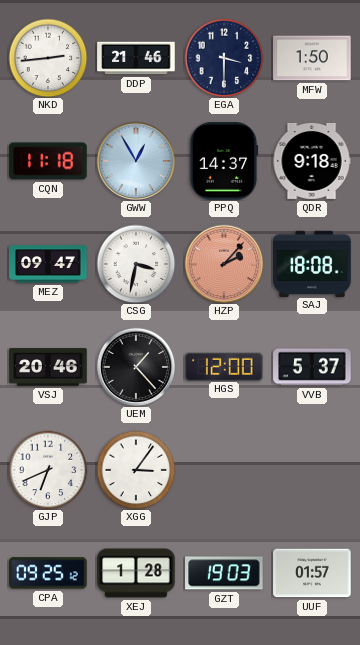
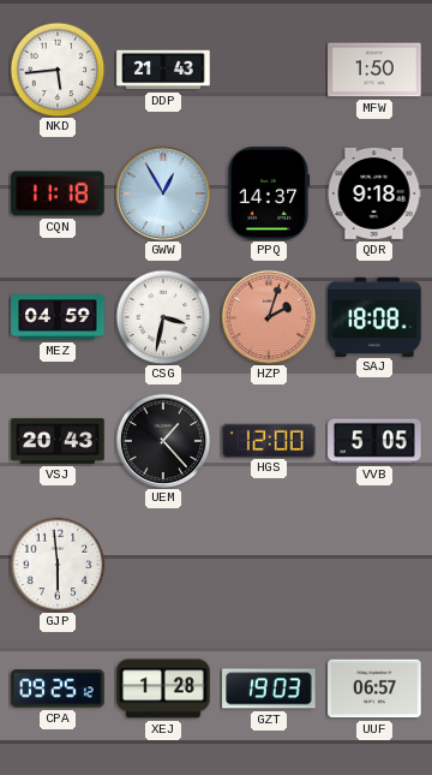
NKD: 2:44 -> 5:44 (58, 70)
DDP: 21:46 -> 21:43 (163, 70)
EGA: 3:30 -> none (224, 58)
MEZ: 09:47 -> 04:59 (58, 317)
HZP: 2:07 -> 2:03 (269, 317)
VSJ: 20:46 -> 20:43 (58, 441)
VVB: 5:37 -> 5:05 (374, 441)
GJP: 6:41 -> 5:59 (58, 565)
XGG: 3:06 -> none (136, 470)
UUF: 01:57 -> 06:57 (374, 688)
